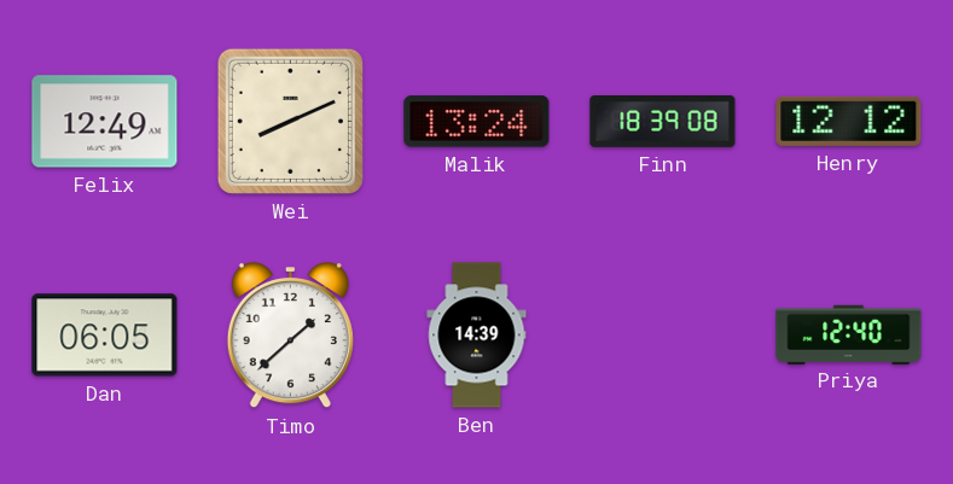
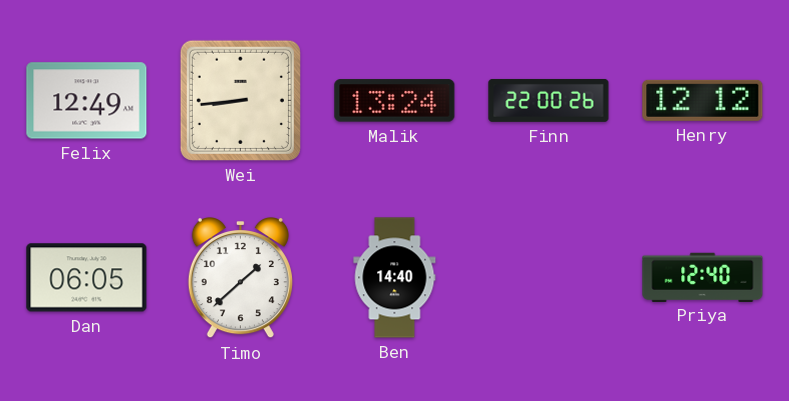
Wei: 8:11 -> 8:44 (240, 100)
Finn: 18:39 -> 22:00 (549, 100)
Ben: 14:39 -> 14:40 (395, 278)
